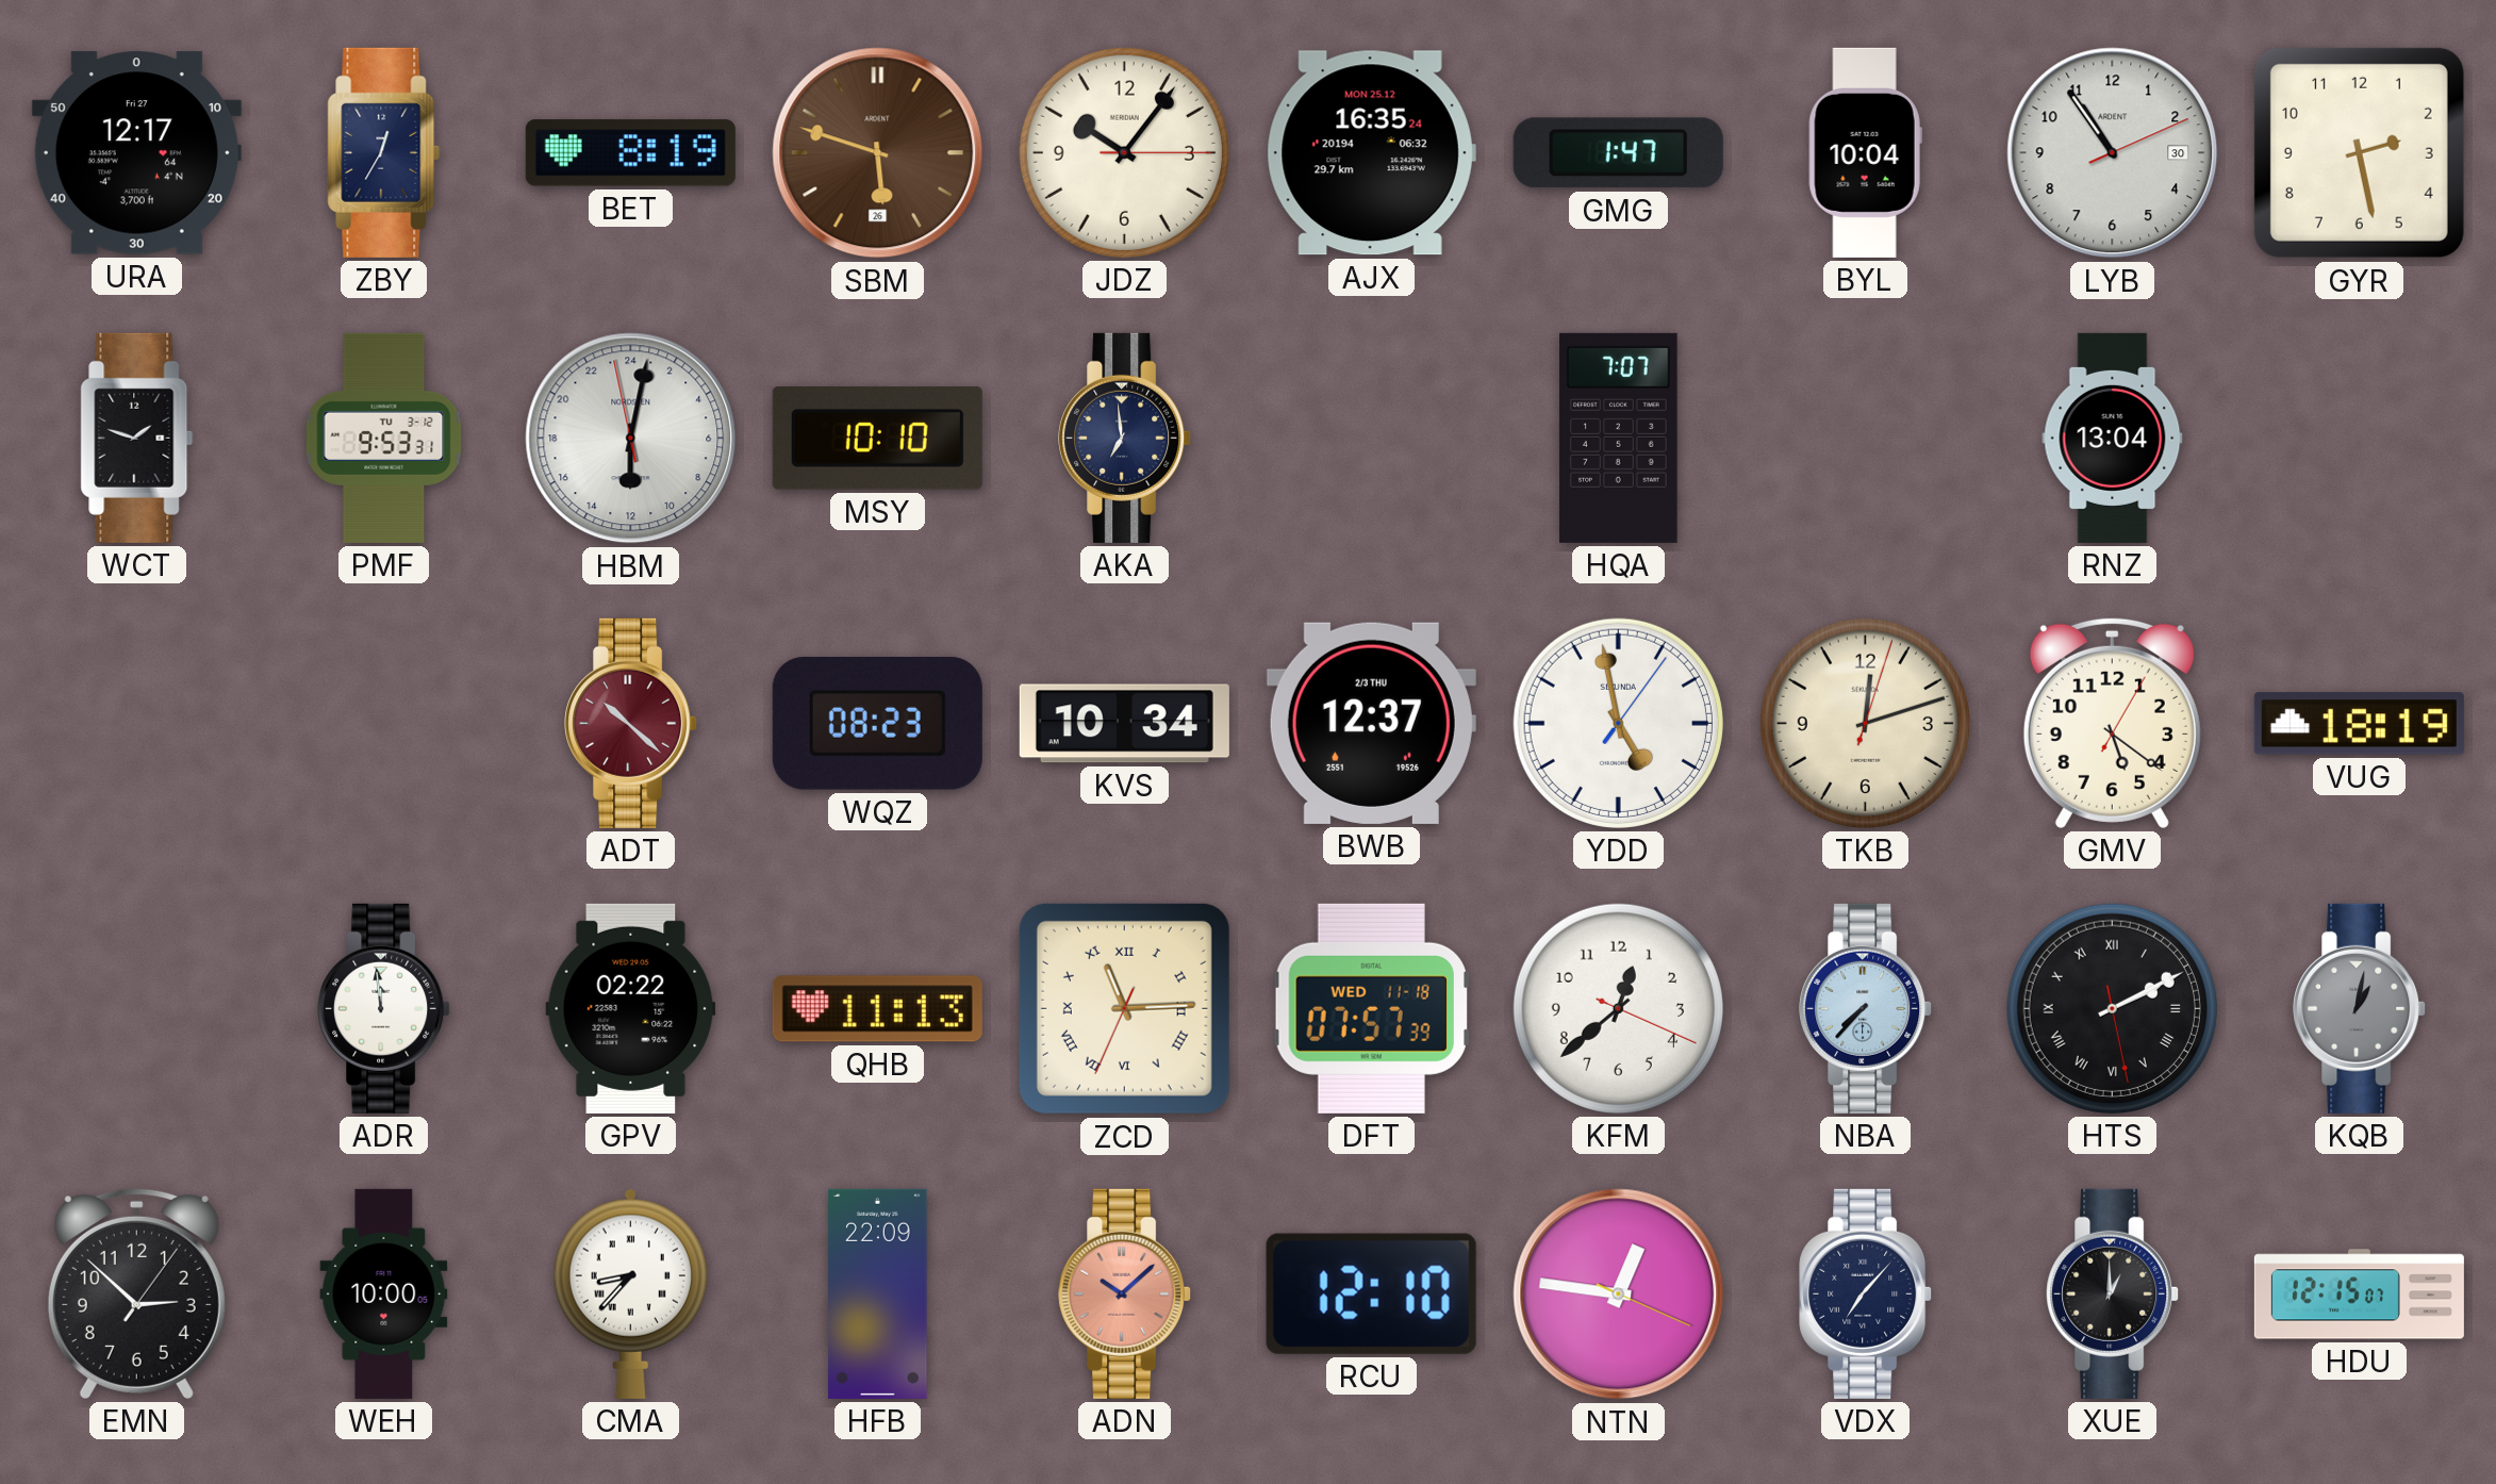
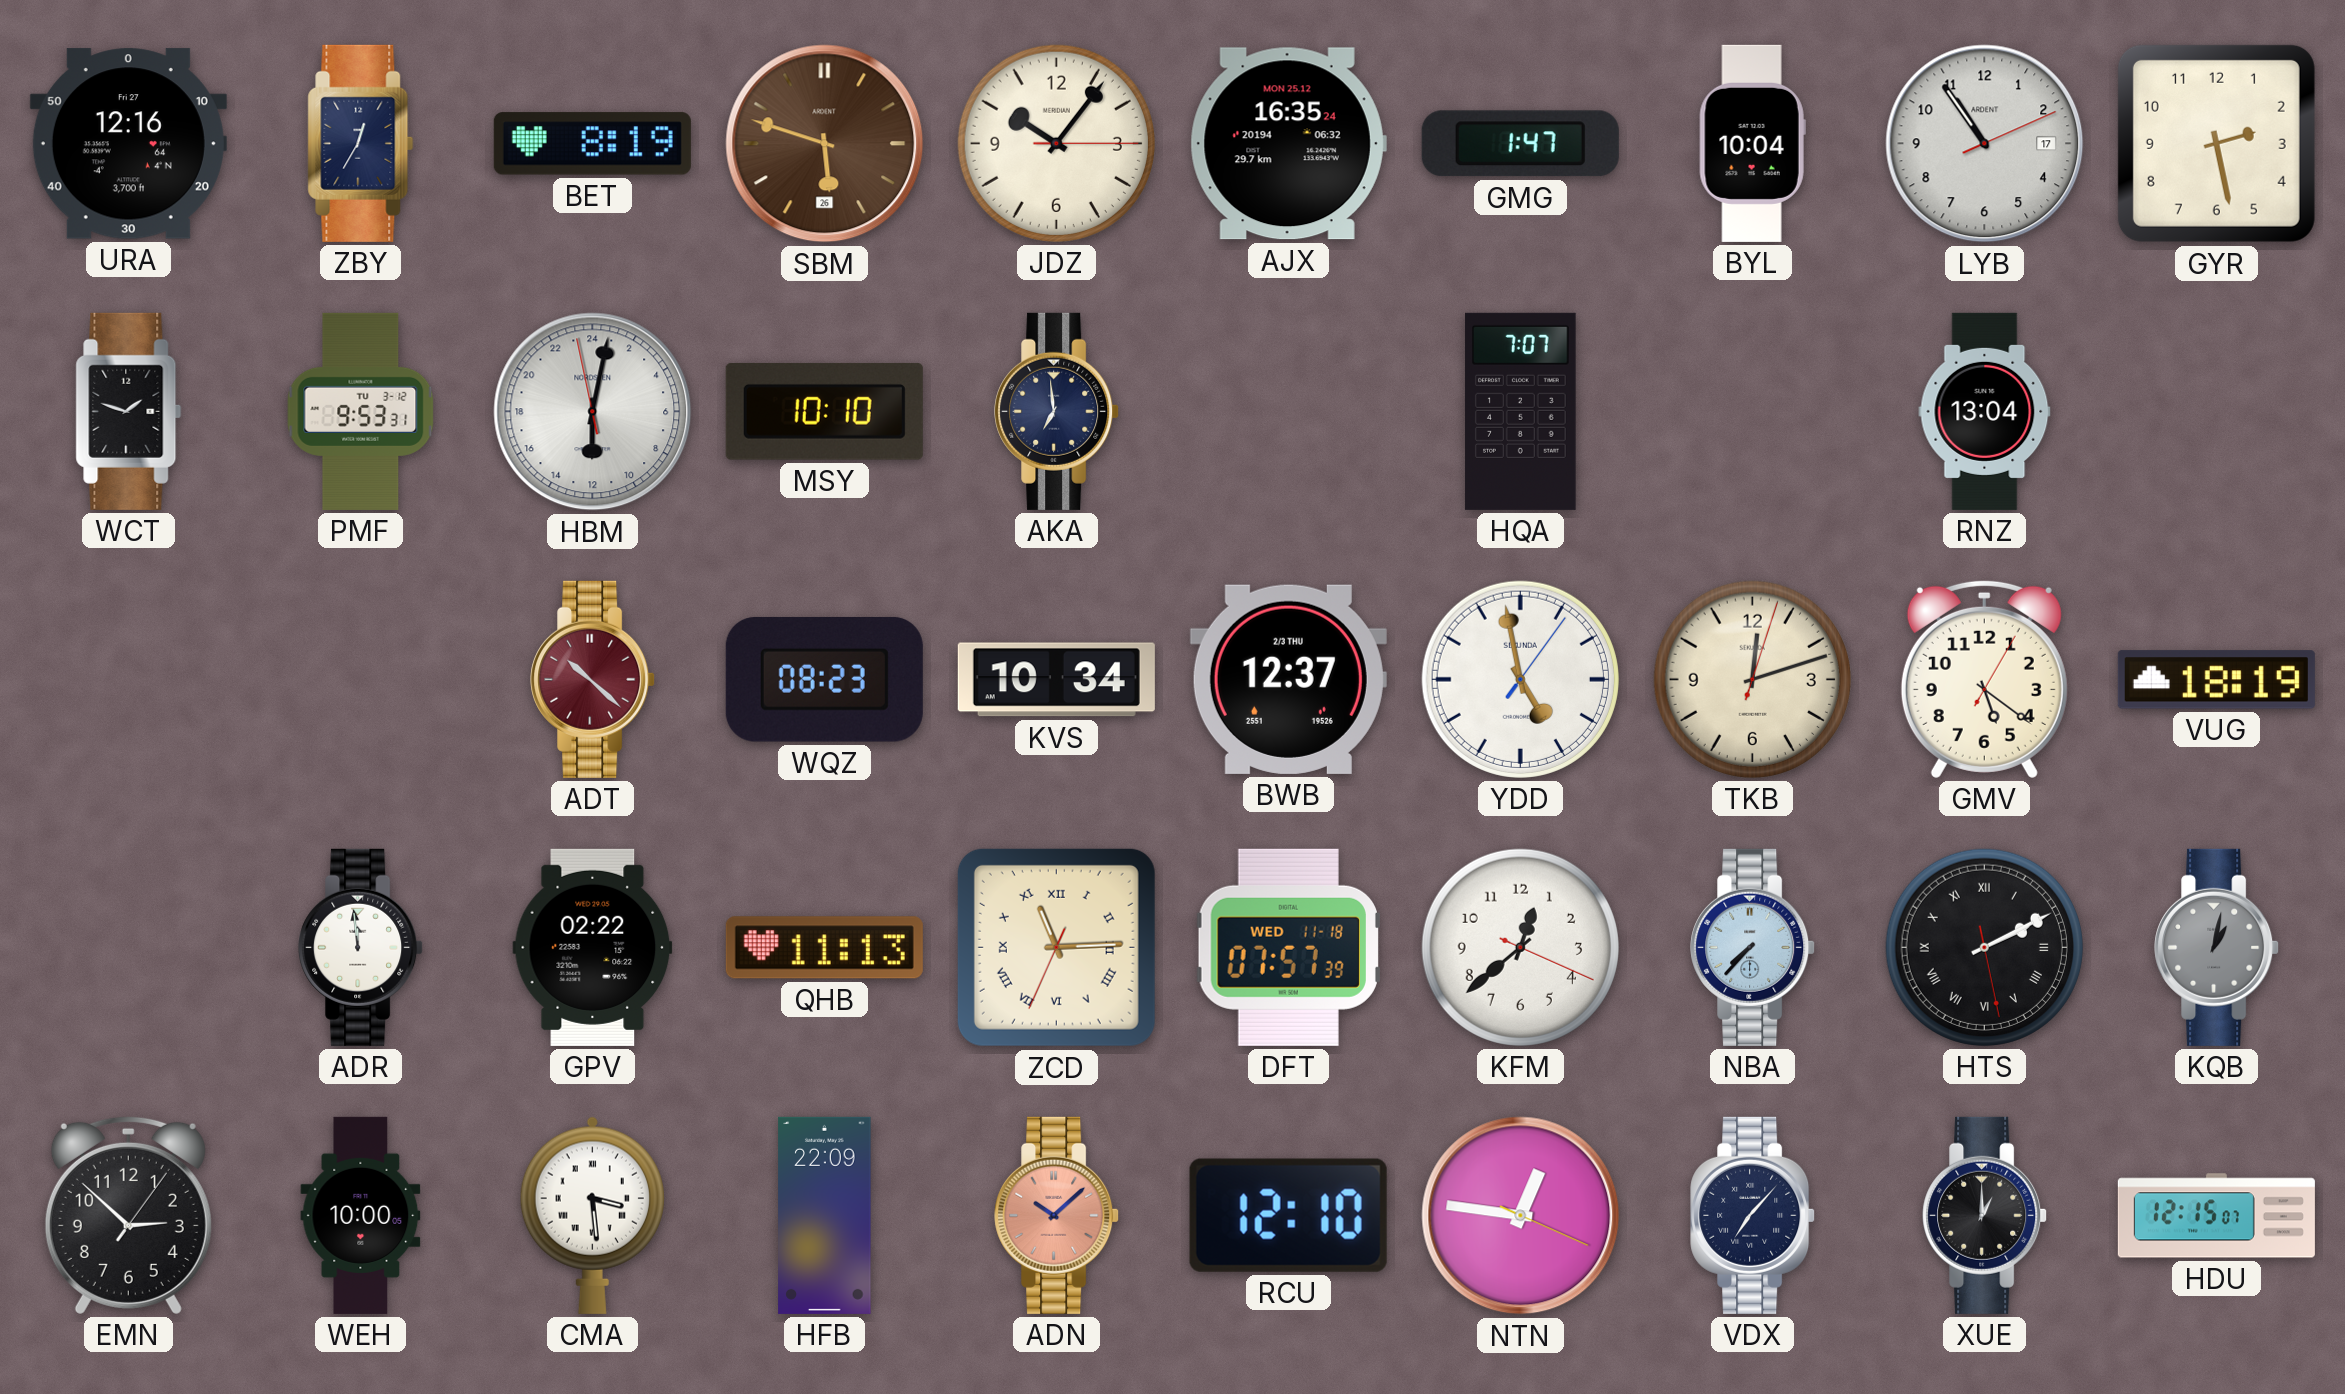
URA: 12:17 -> 12:16 (128, 144)
LYB date: 30 -> 17 (1985, 144)
CMA: 8:37 -> 3:29 (592, 1215)
